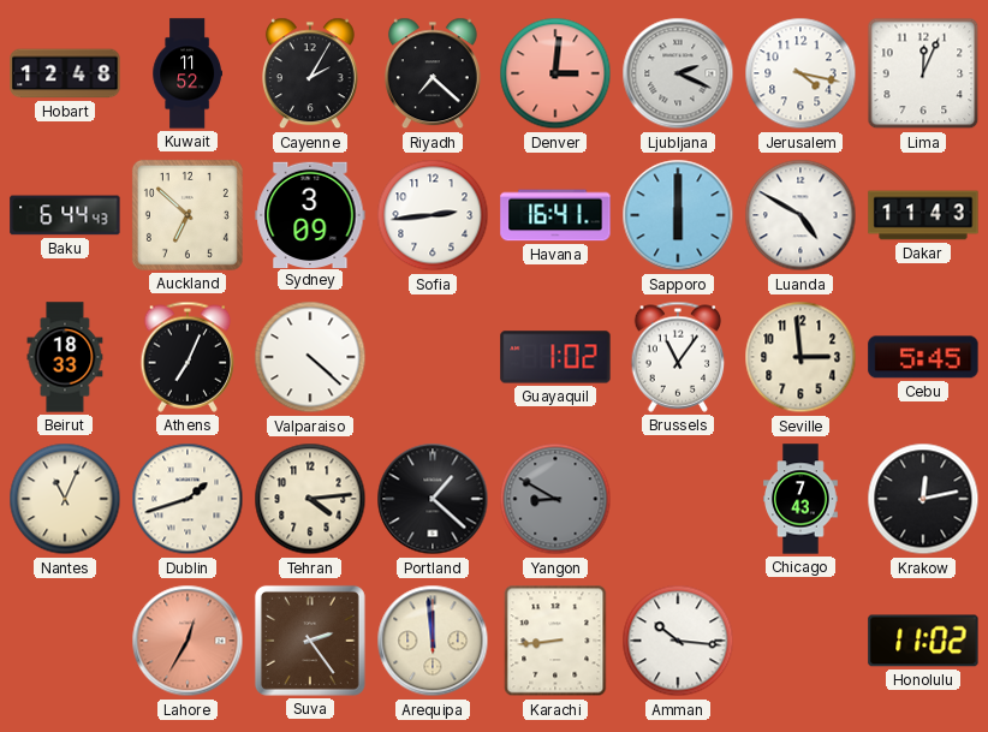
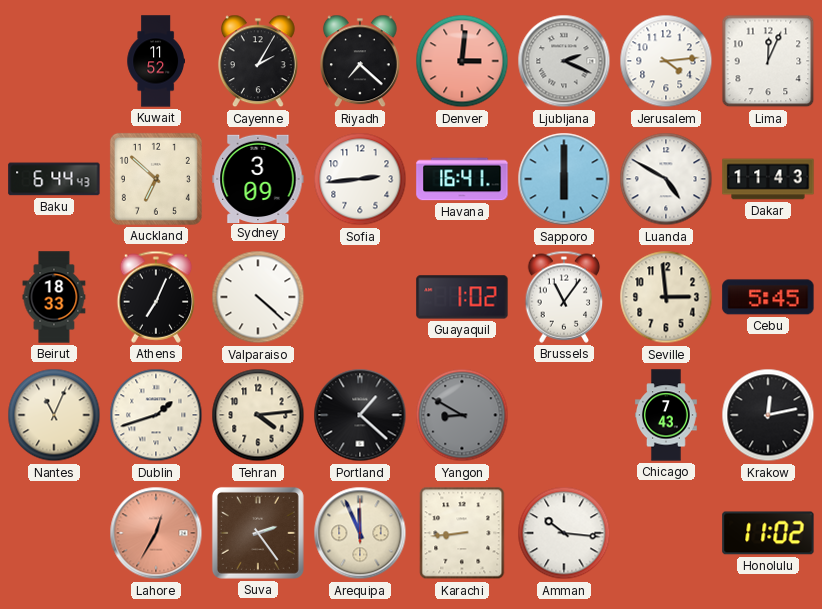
Hobart: 12:48 -> none (65, 73)
Jerusalem: 4:17 -> 4:14 (666, 61)
Arequipa: 11:59 -> 11:56 (360, 533)
